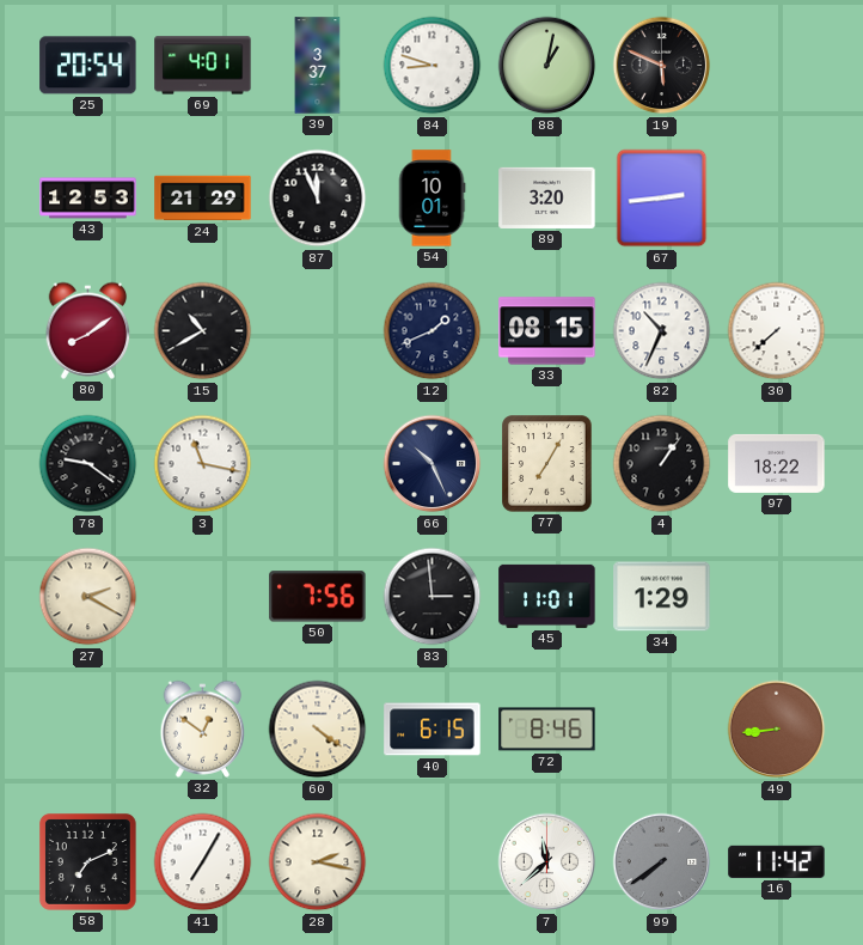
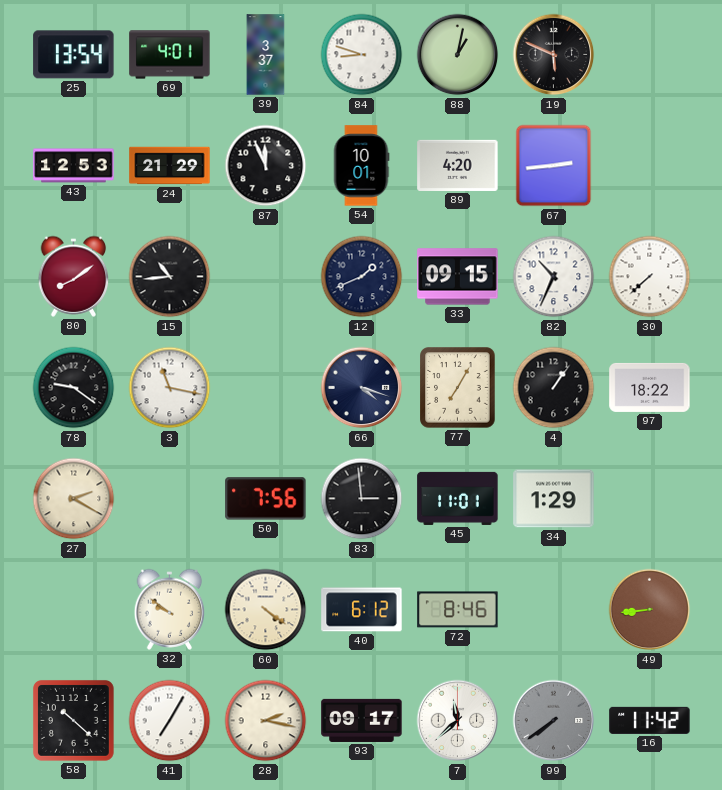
25: 20:54 -> 13:54 (74, 55)
89: 3:20 -> 4:20 (458, 165)
15: 10:40 -> 10:44 (170, 277)
33: 08:15 -> 09:15 (458, 277)
66: 10:26 -> 4:18 (362, 388)
32: 12:51 -> 9:51 (170, 609)
40: 6:15 -> 6:12 (362, 610)
58: 7:11 -> 10:22 (73, 720)
93: none -> 09:17 (362, 720)
